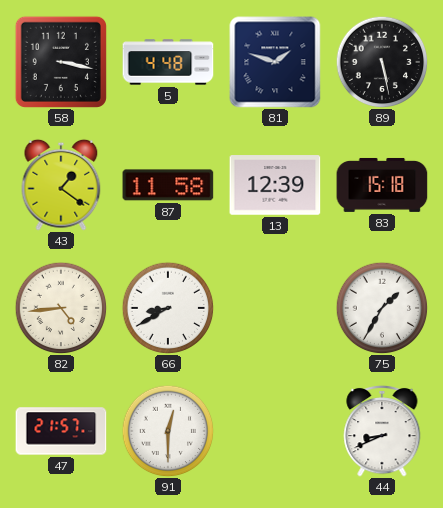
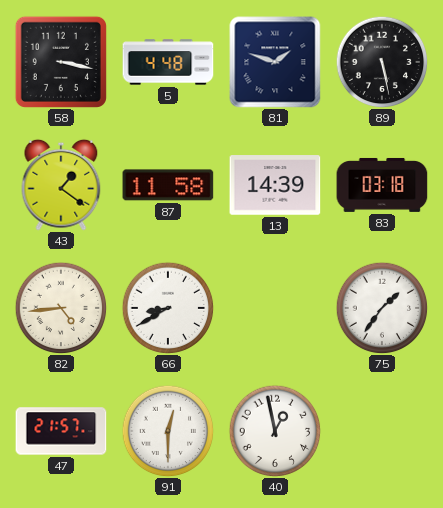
13: 12:39 -> 14:39 (275, 185)
83: 15:18 -> 03:18 (382, 185)
75: 1:35 -> 1:36 (382, 308)
40: none -> 12:58 (275, 431)
44: 8:41 -> none (382, 431)
